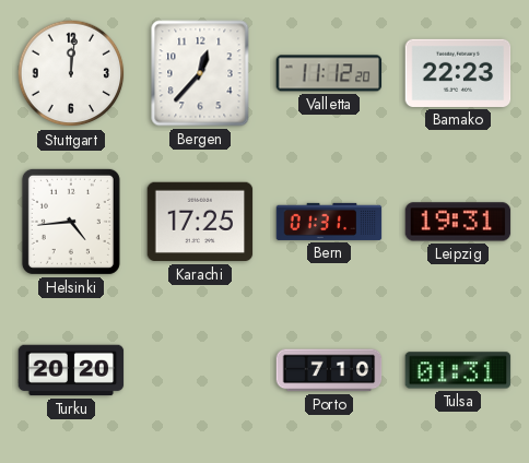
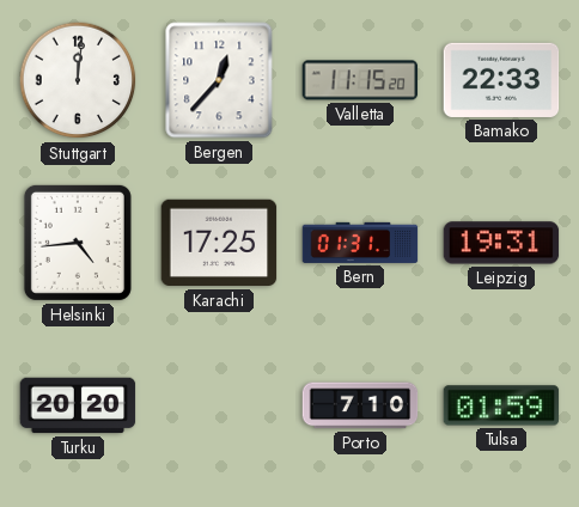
Valletta: 11:12 -> 11:15 (360, 80)
Bamako: 22:23 -> 22:33 (501, 80)
Tulsa: 01:31 -> 01:59 (501, 405)
